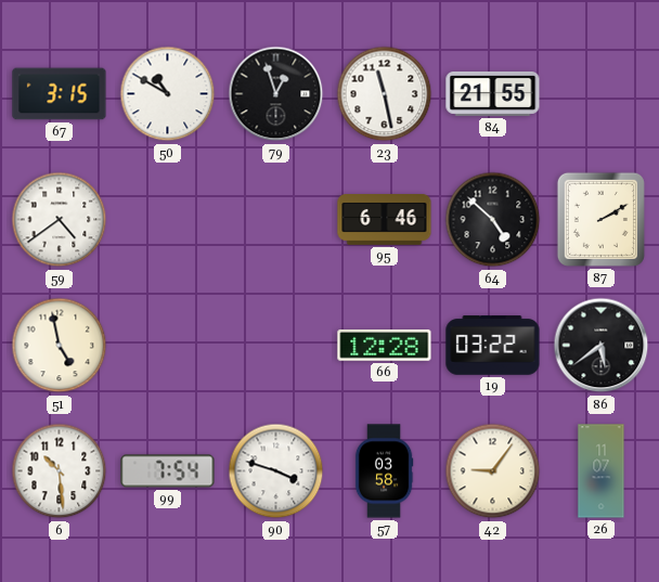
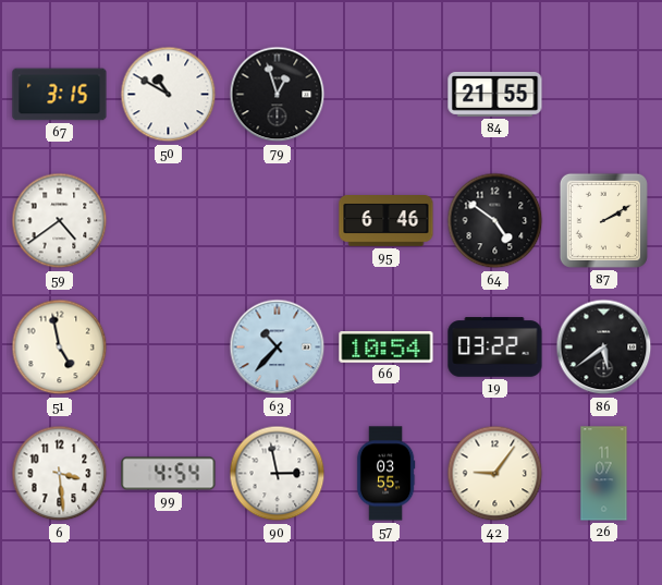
23: 11:28 -> none (385, 94)
64: 4:52 -> 4:51 (495, 221)
63: none -> 10:37 (278, 348)
66: 12:28 -> 10:54 (387, 348)
6: 10:29 -> 3:29 (60, 474)
99: 7:54 -> 4:54 (169, 474)
90: 3:48 -> 2:58 (278, 474)
57: 03:58 -> 03:55 (385, 474)
